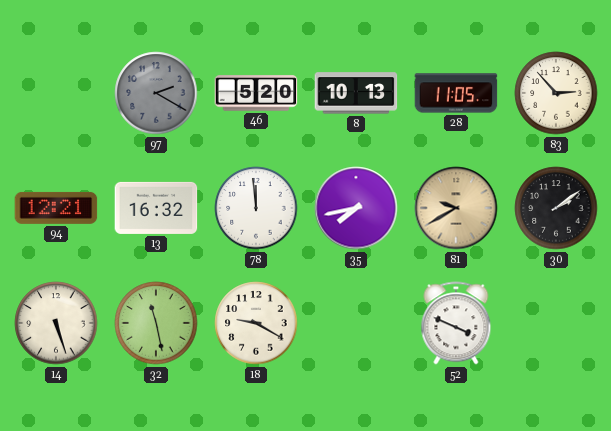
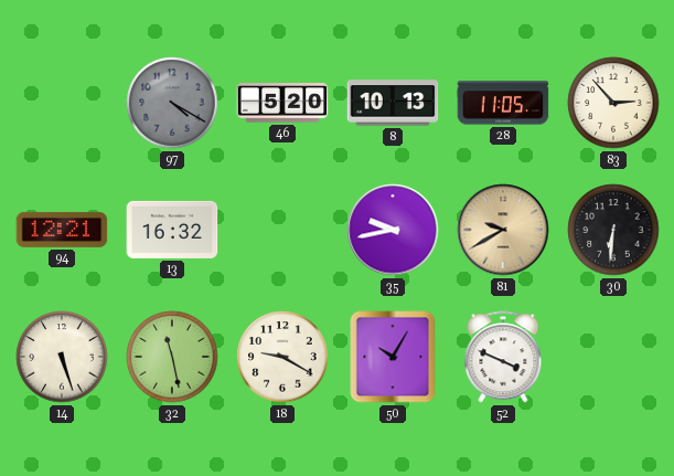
97: 2:20 -> 4:20 (172, 103)
78: 11:59 -> none (256, 208)
35: 7:43 -> 9:43 (393, 230)
30: 2:09 -> 6:31 (613, 230)
50: none -> 10:05 (393, 357)
